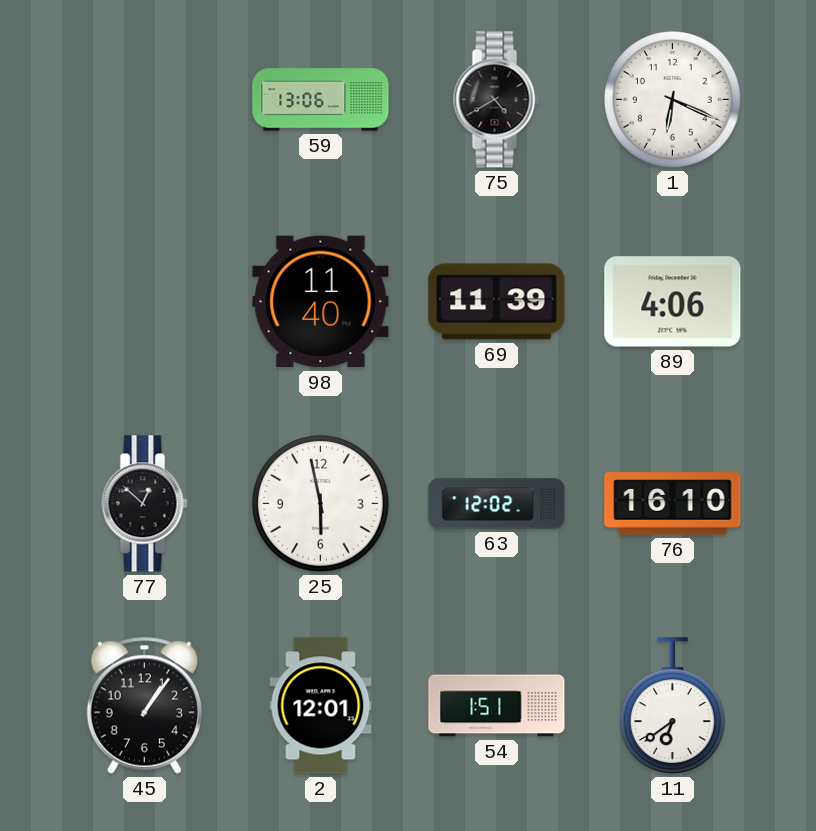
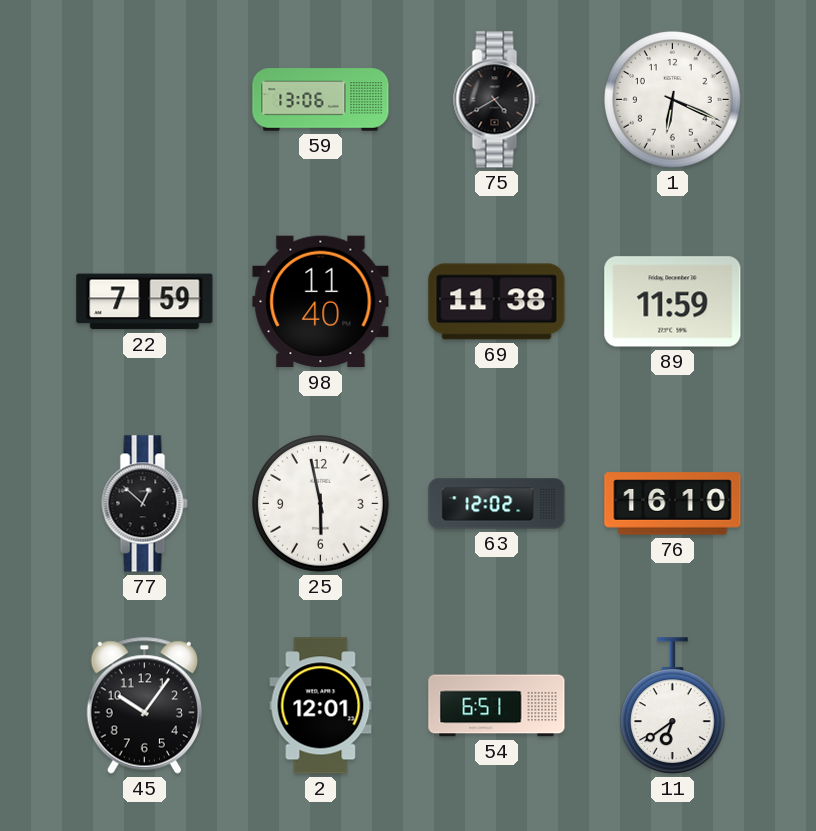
22: none -> 7:59 (145, 302)
69: 11:39 -> 11:38 (497, 302)
89: 4:06 -> 11:59 (673, 302)
45: 1:06 -> 10:06 (144, 705)
54: 1:51 -> 6:51 (497, 706)
